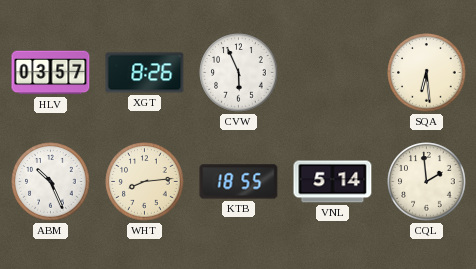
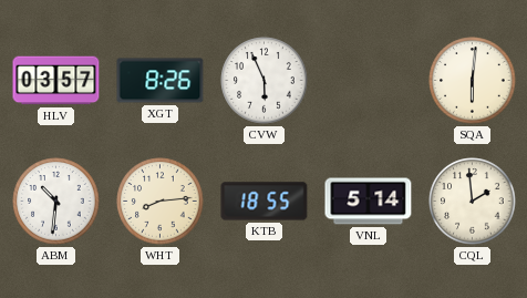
SQA: 6:29 -> 6:01 (473, 81)
ABM: 10:26 -> 10:31 (56, 202)
